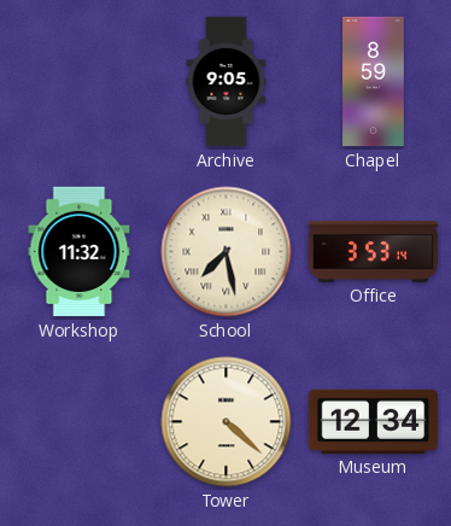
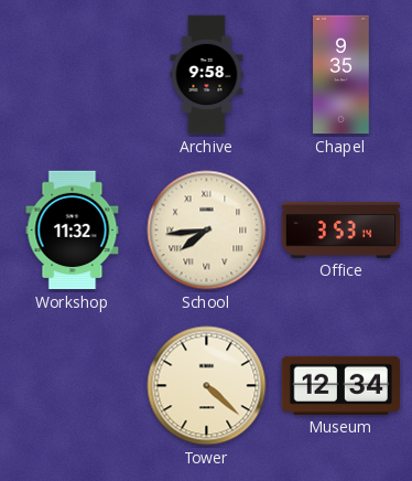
Archive: 9:05 -> 9:58 (207, 75)
Chapel: 8:59 -> 9:35 (341, 75)
School: 7:28 -> 7:44 (207, 231)
